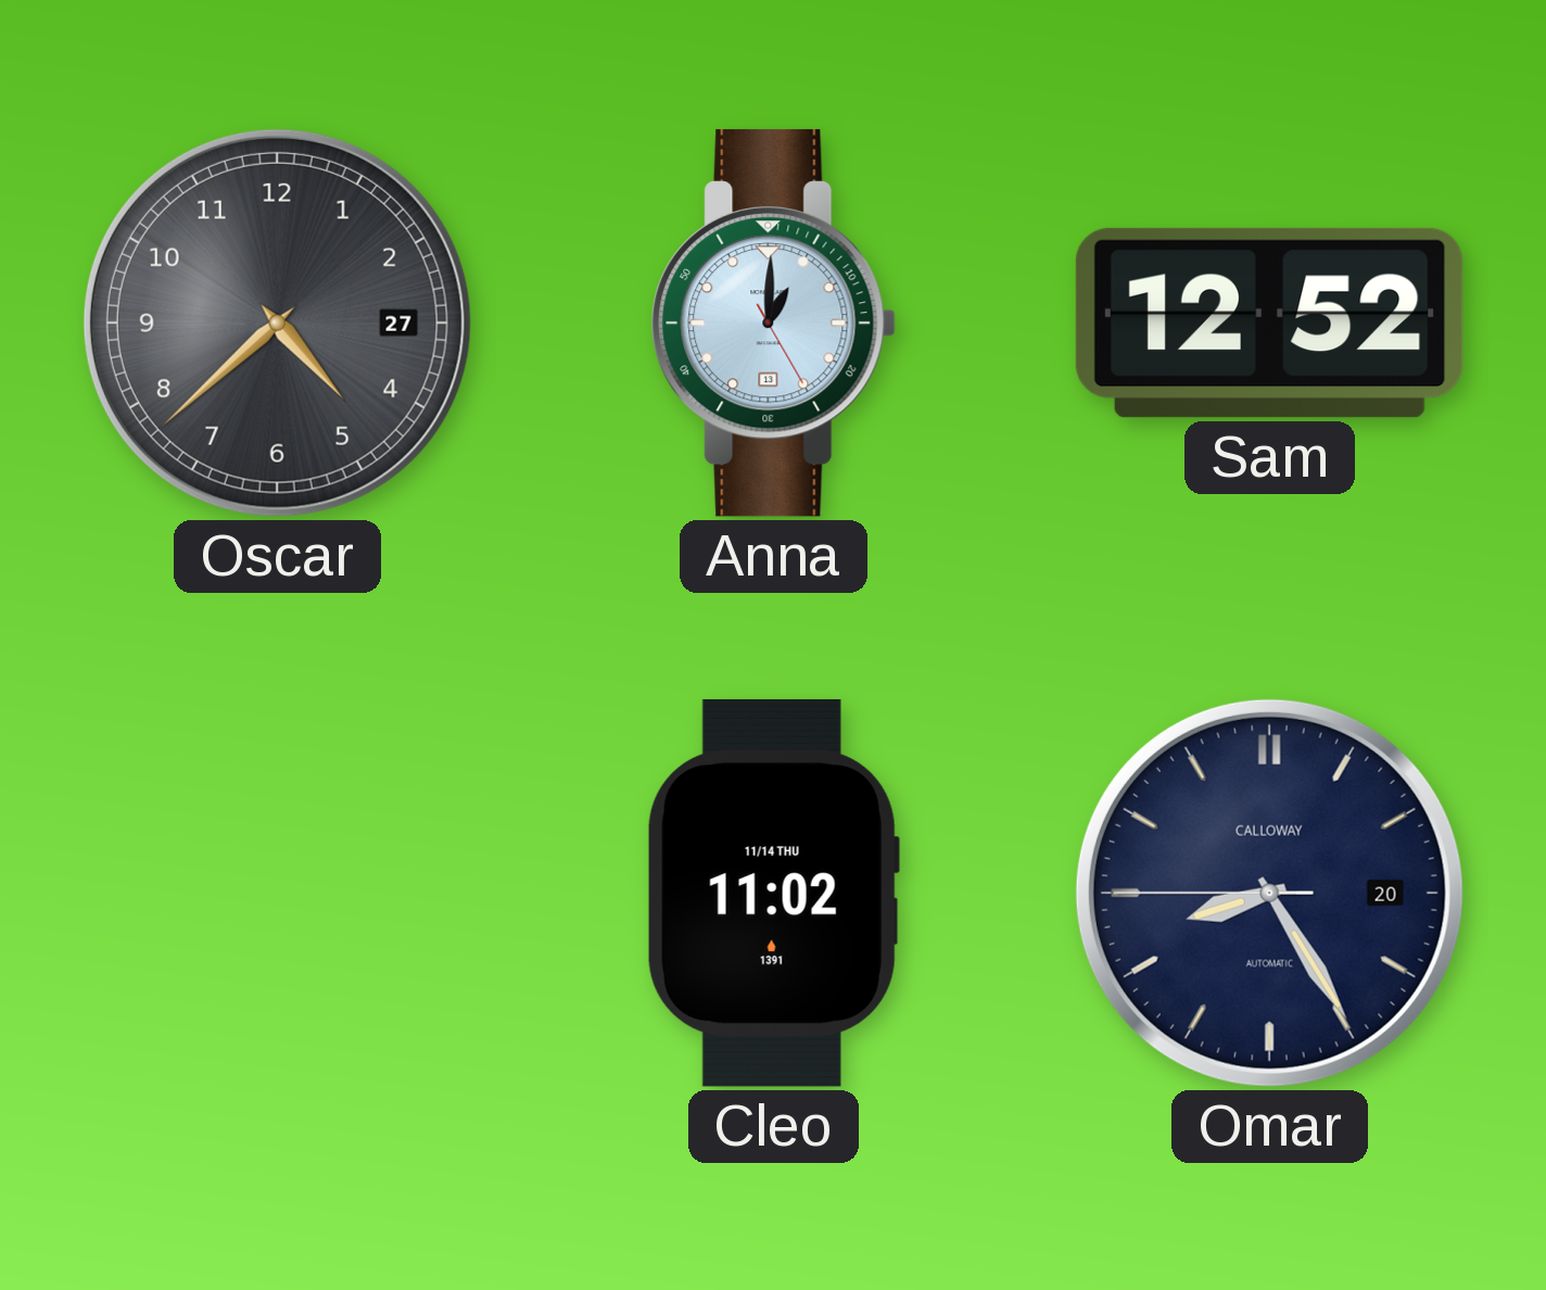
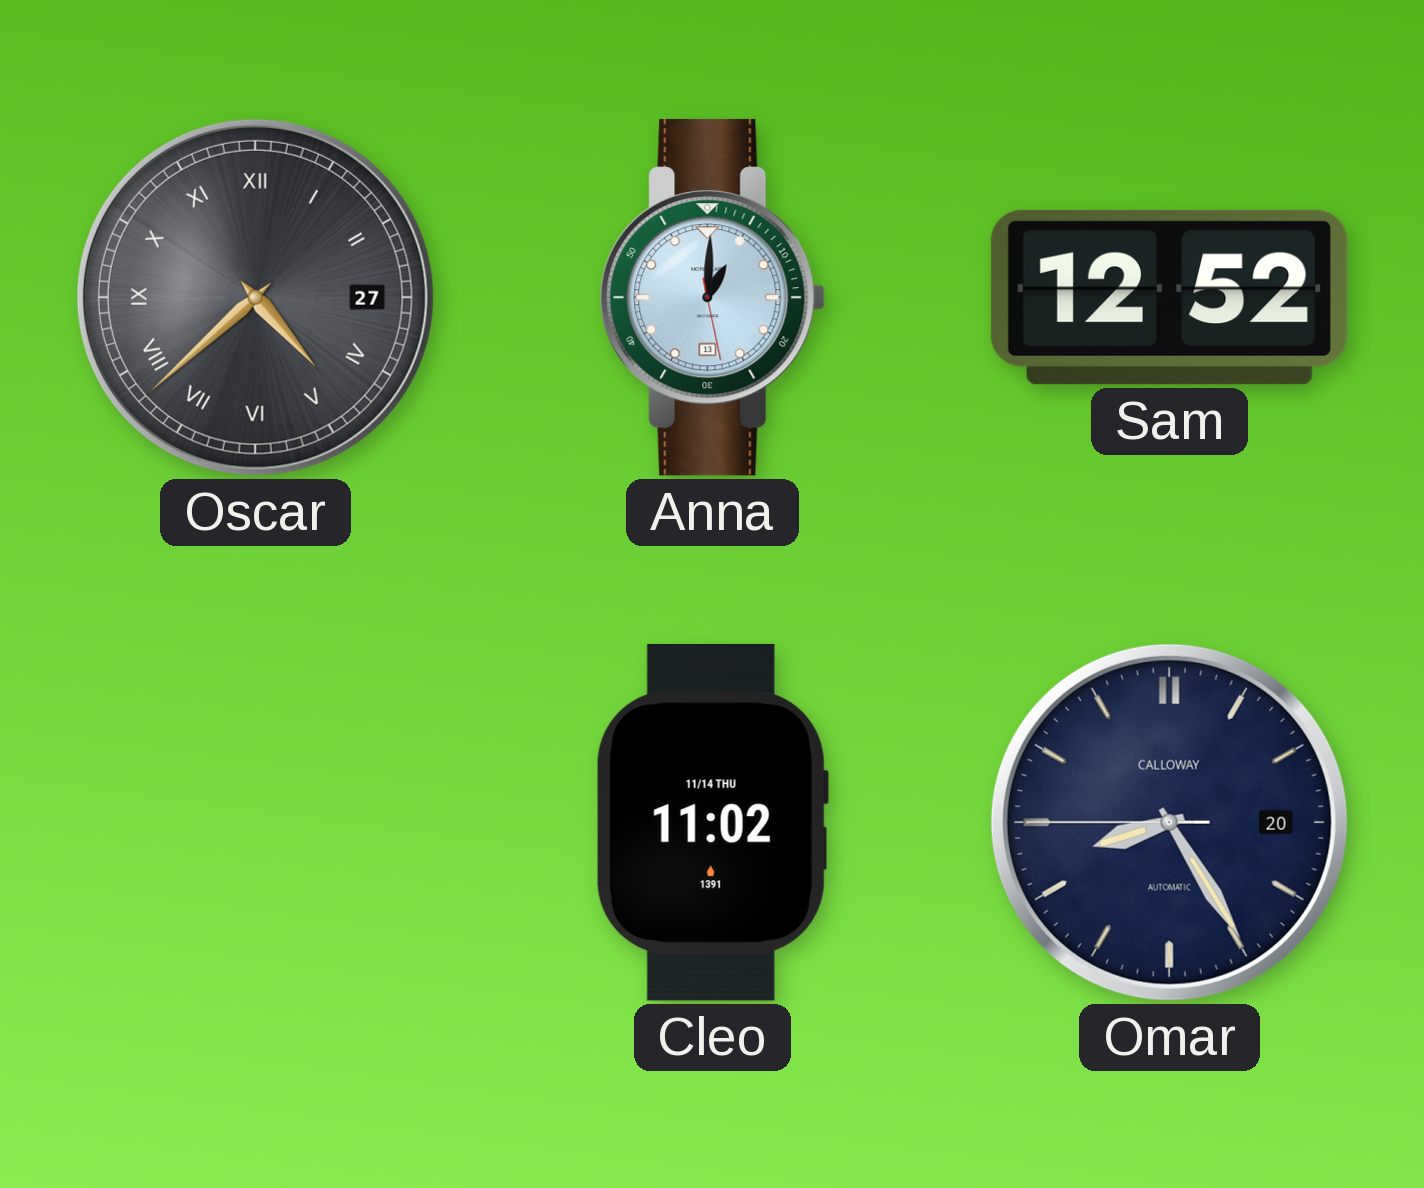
Oscar numerals: Arabic -> Roman (255, 297)
Anna: 1:00:25 -> 1:00:28 (712, 297)
